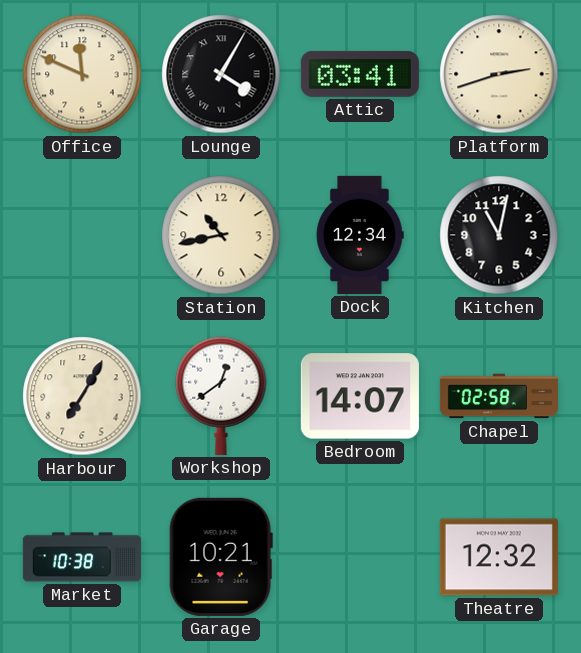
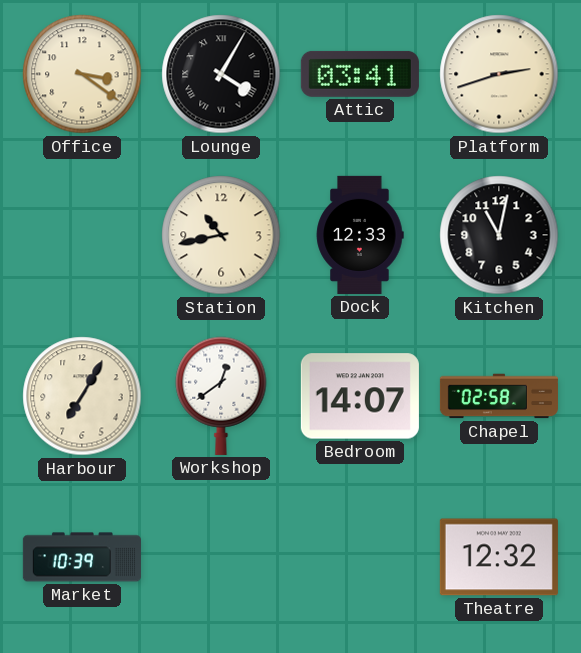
Office: 11:49 -> 3:21 (82, 74)
Dock: 12:34 -> 12:33 (360, 235)
Market: 10:38 -> 10:39 (82, 557)
Garage: 10:21 -> none (221, 557)
